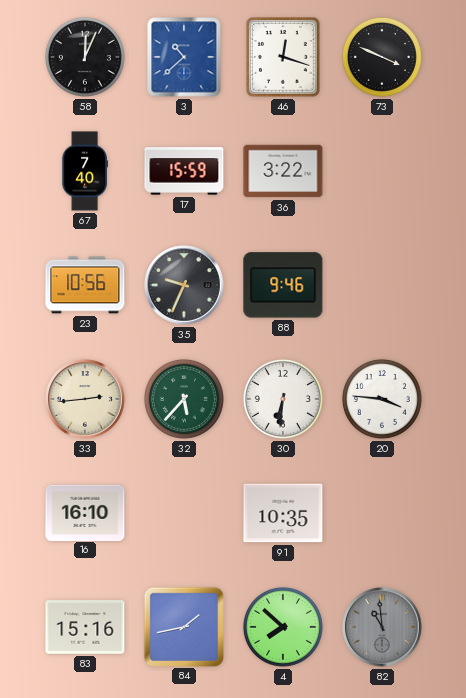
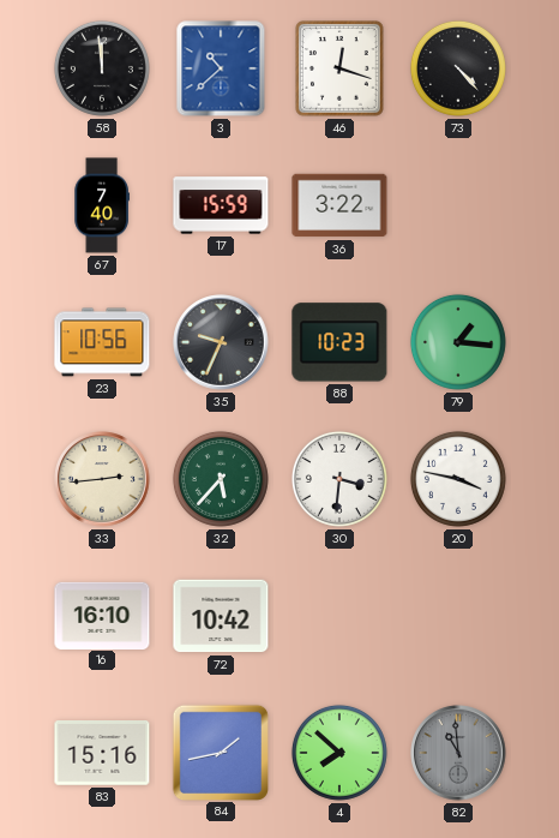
58: 12:04 -> 11:59 (102, 68)
73: 3:49 -> 4:23 (458, 68)
88: 9:46 -> 10:23 (339, 342)
79: none -> 1:16 (458, 342)
30: 6:31 -> 3:31 (339, 479)
20: 3:46 -> 3:47 (458, 479)
72: none -> 10:42 (221, 616)
91: 10:35 -> none (283, 513)
